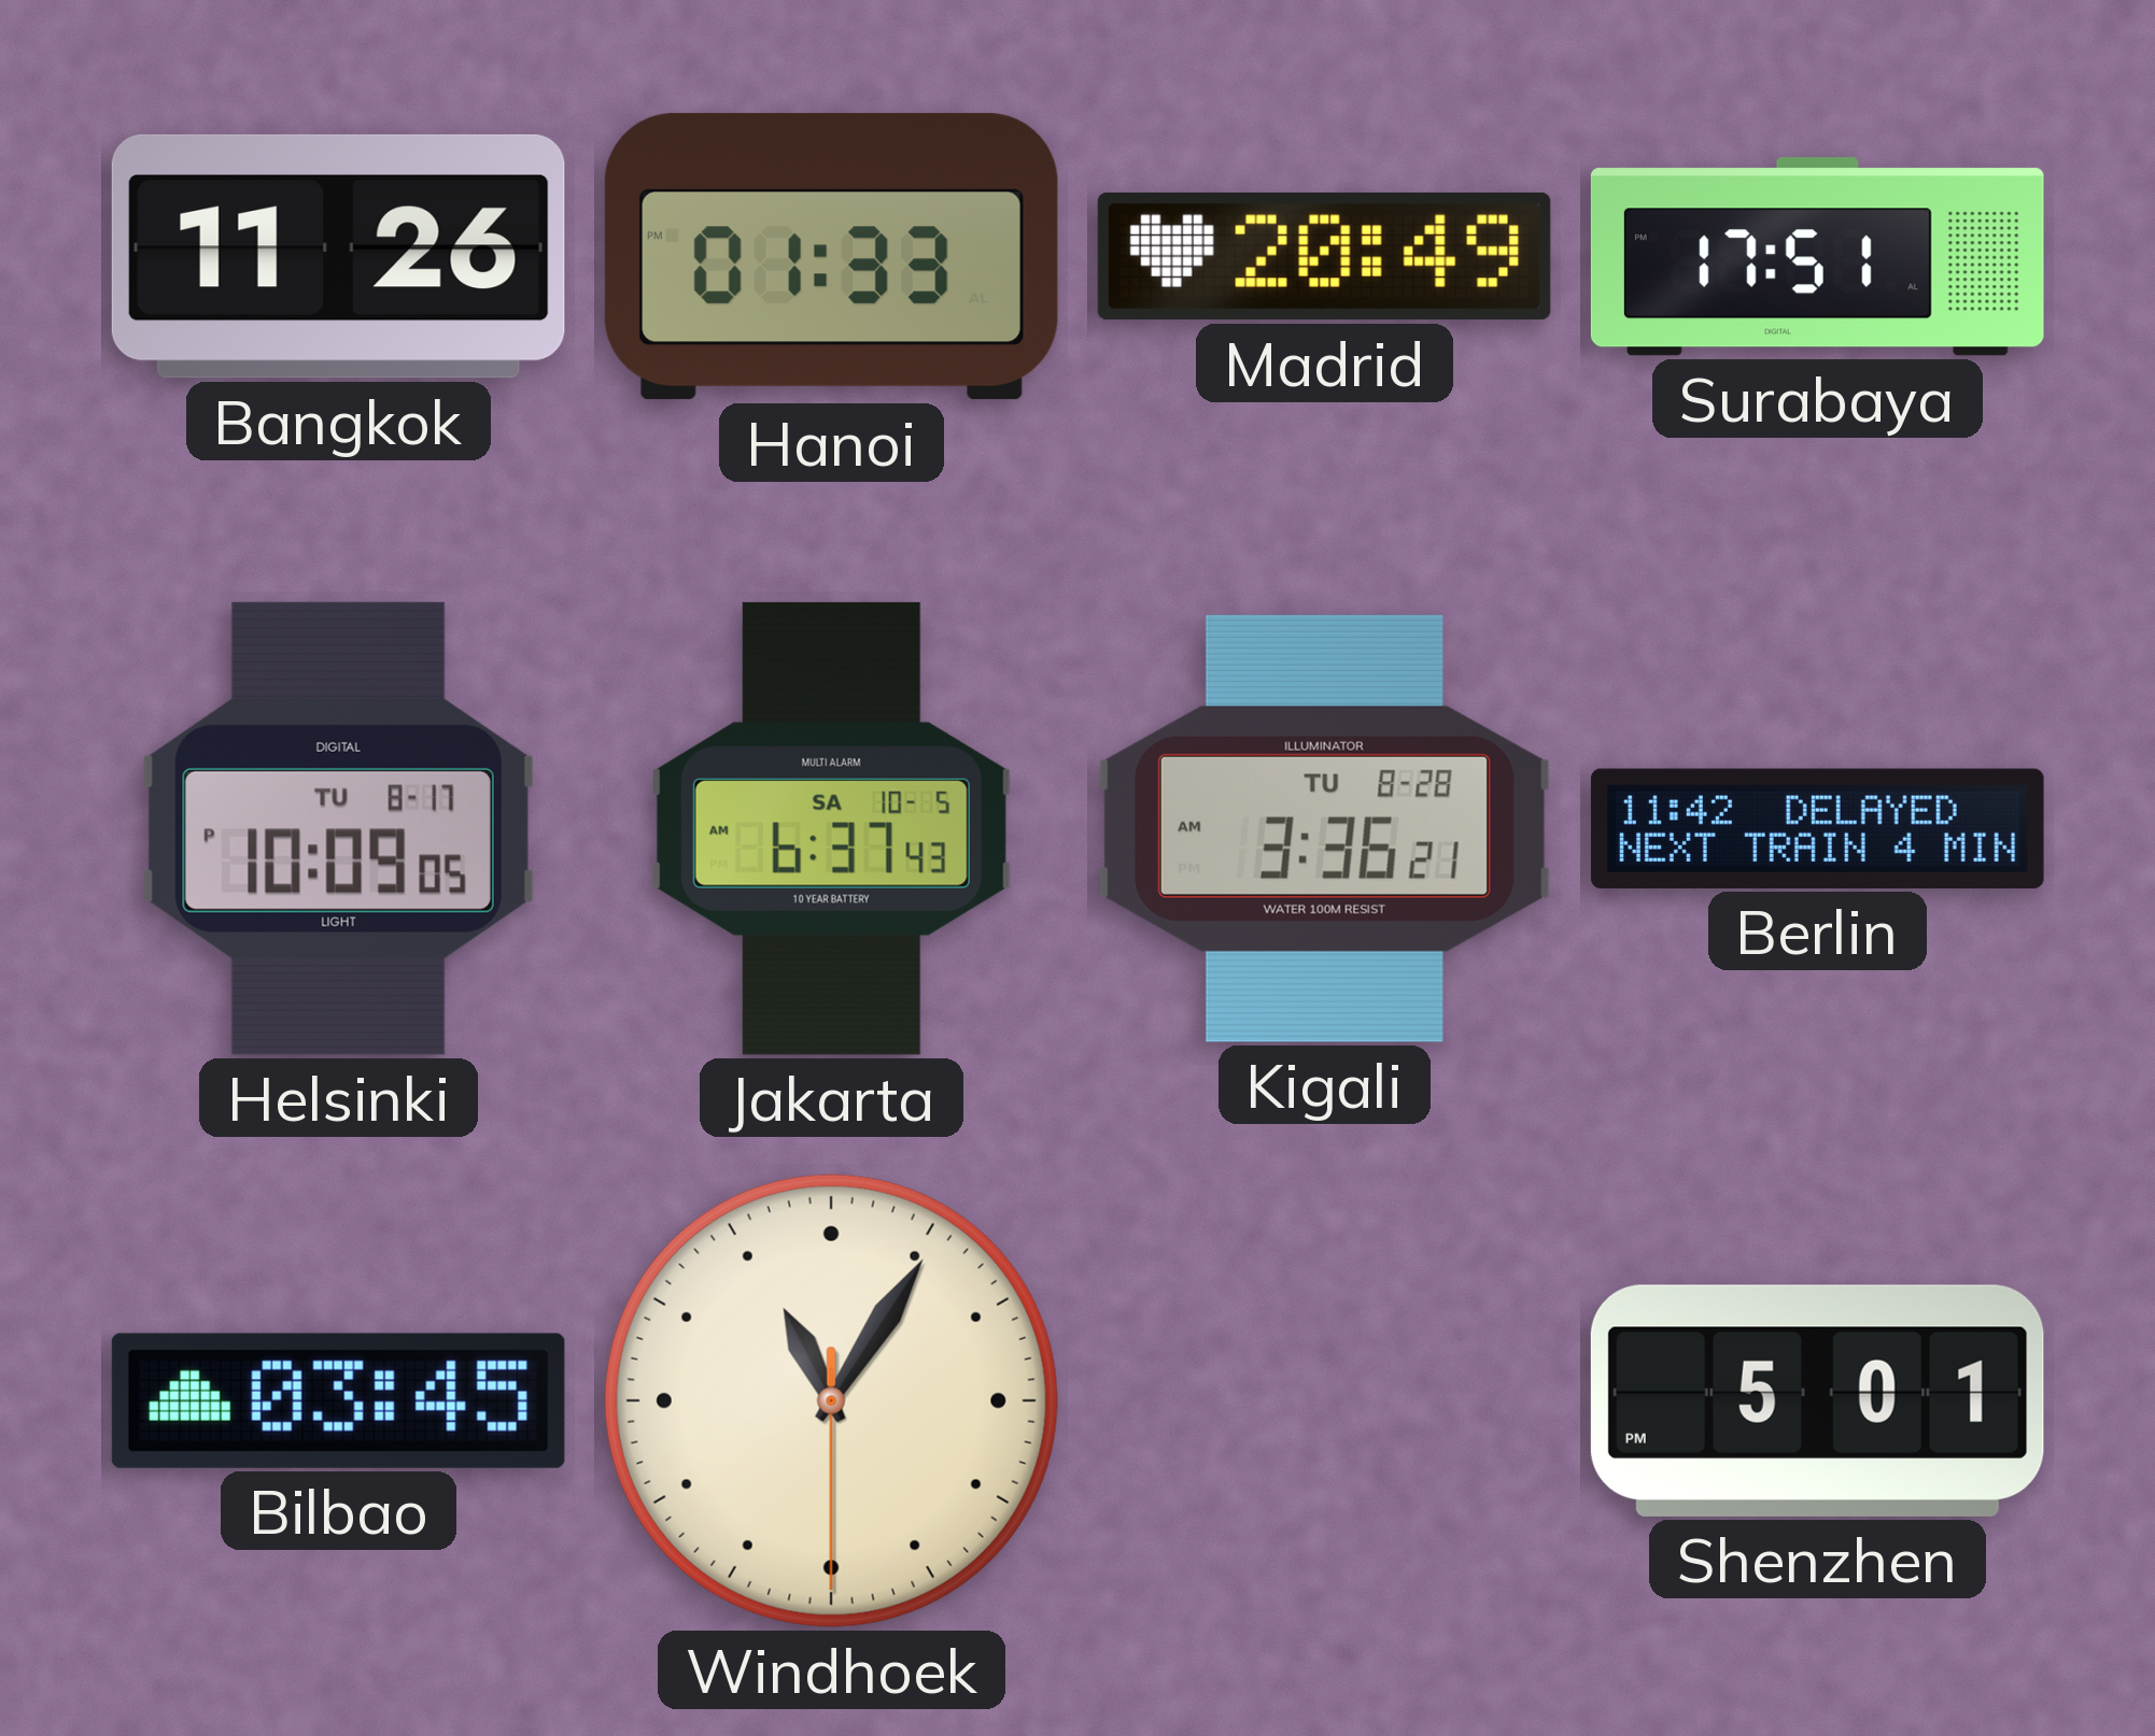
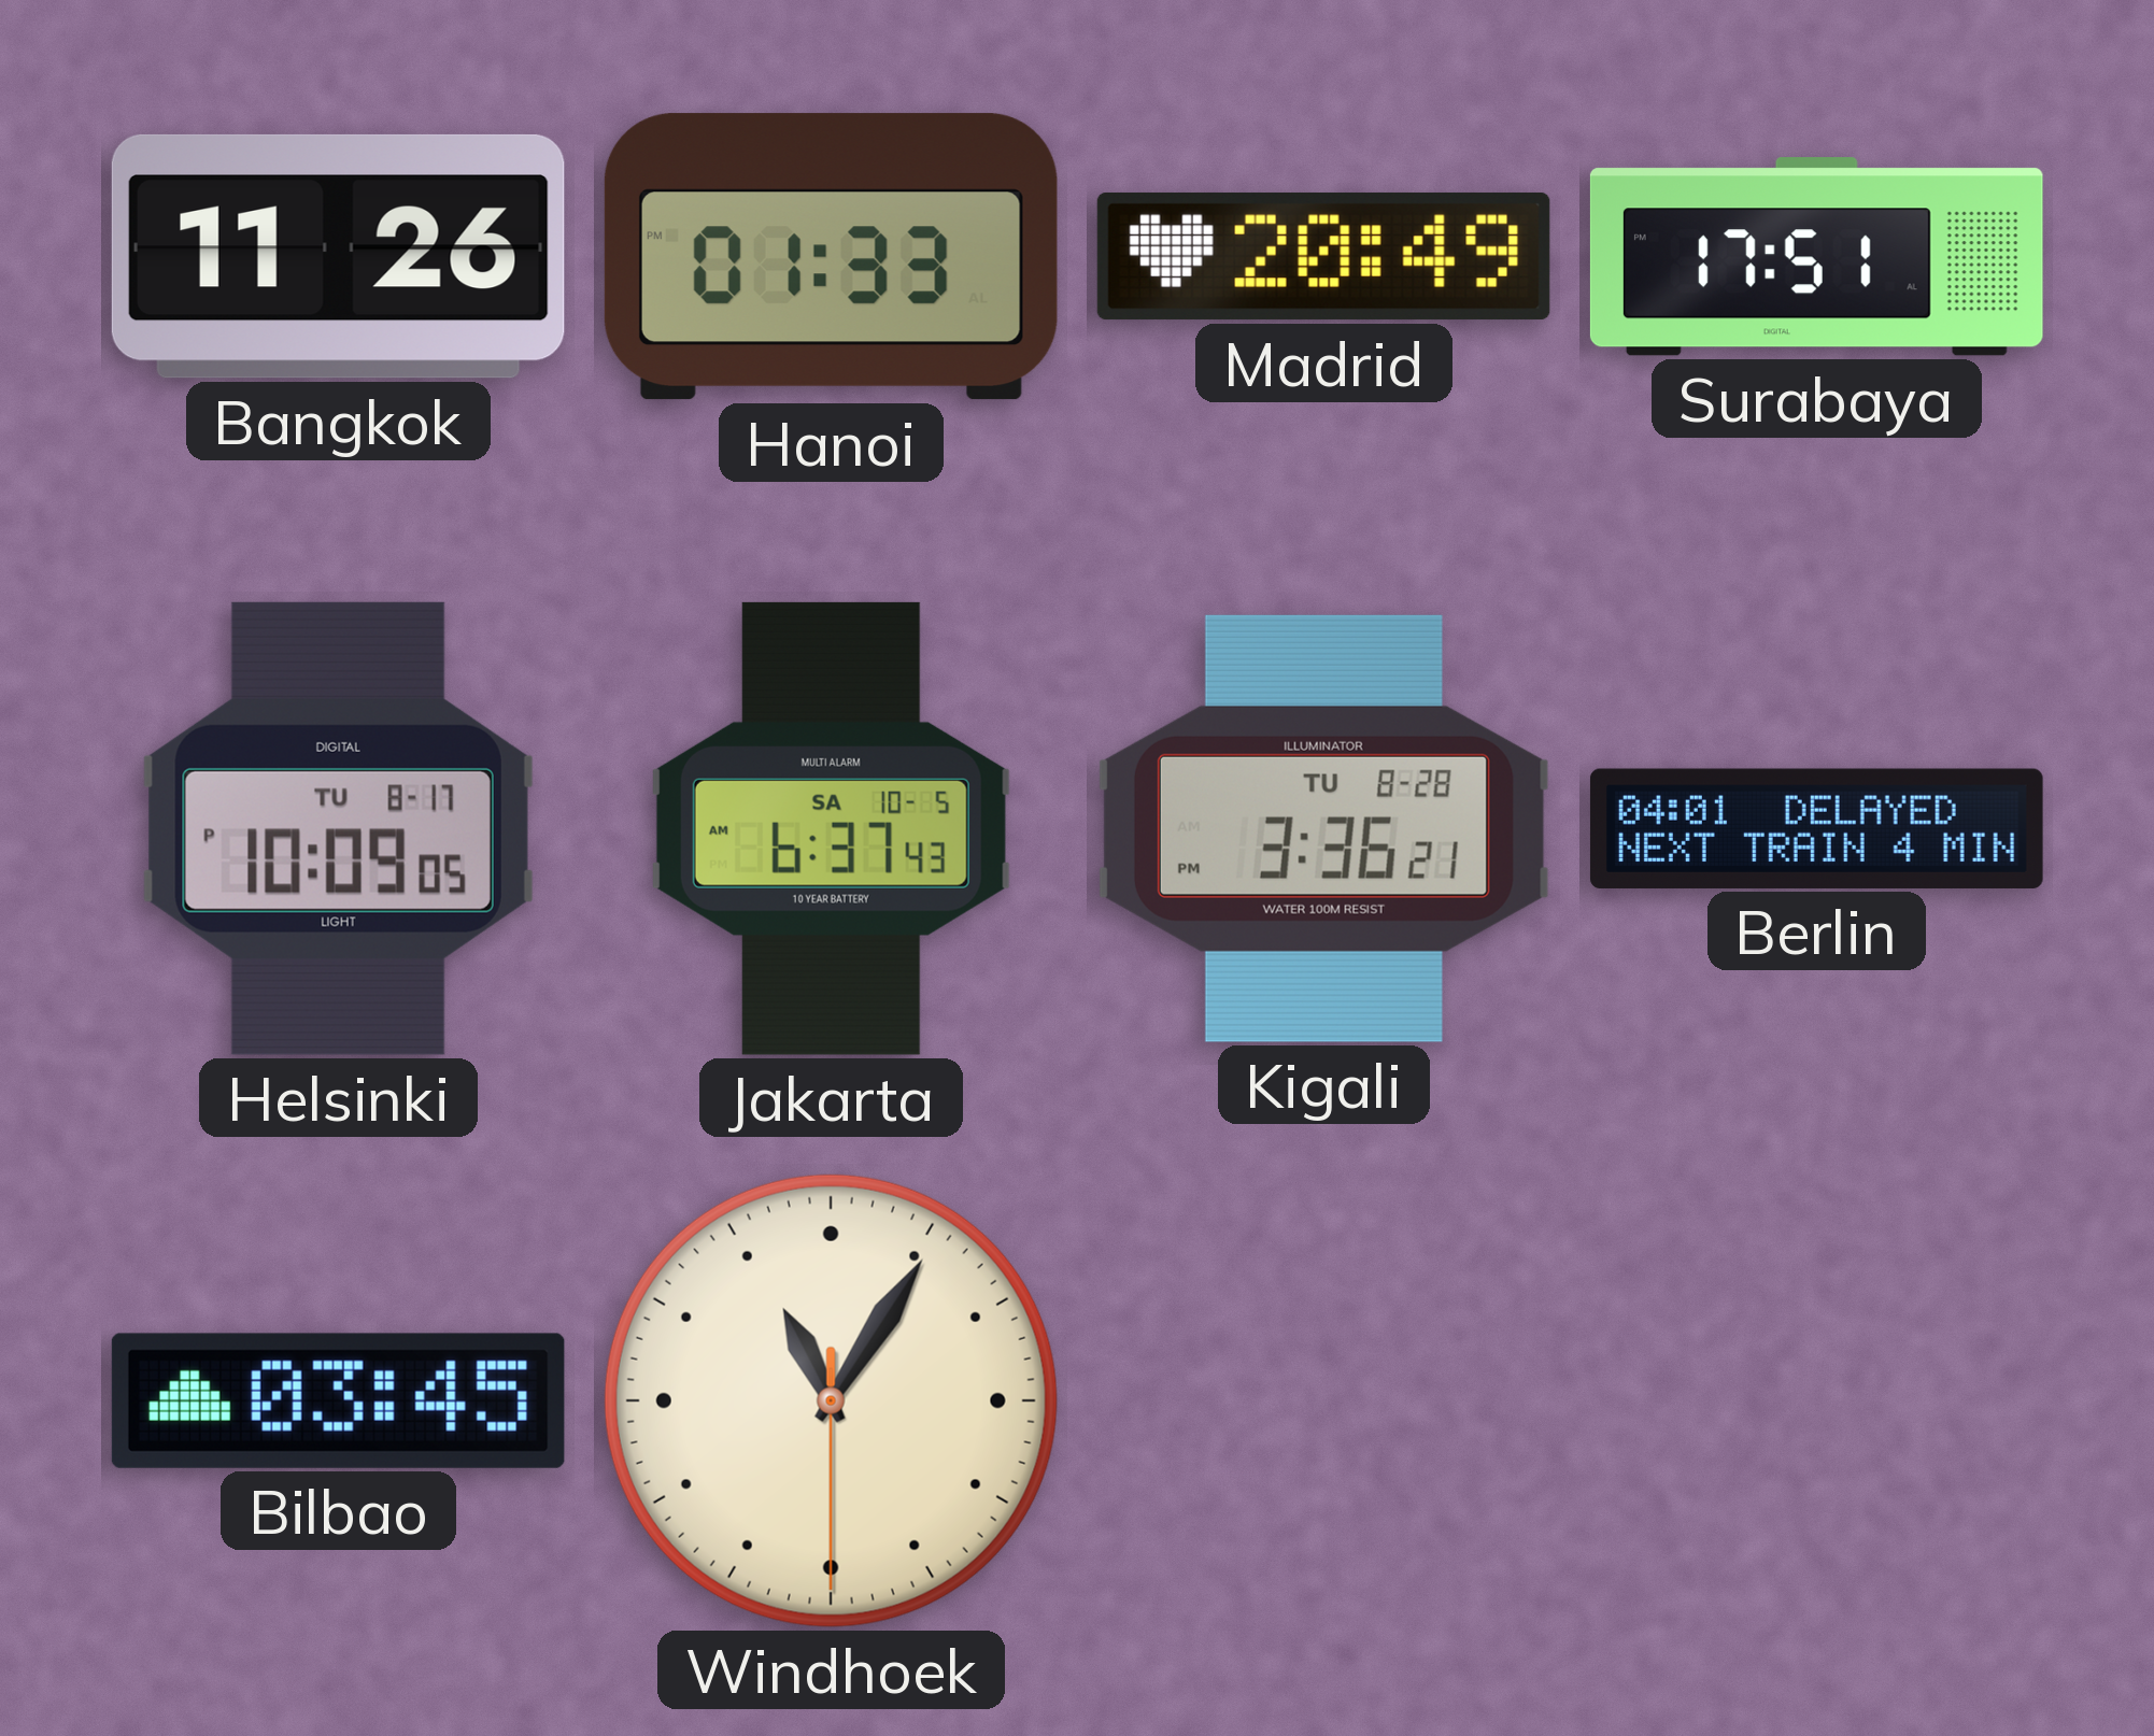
Kigali: 3:36:21 AM -> 3:36:21 PM (1323, 828)
Berlin: 11:42 -> 04:01 (1816, 828)
Shenzhen: 5:01 -> none (1817, 1400)
